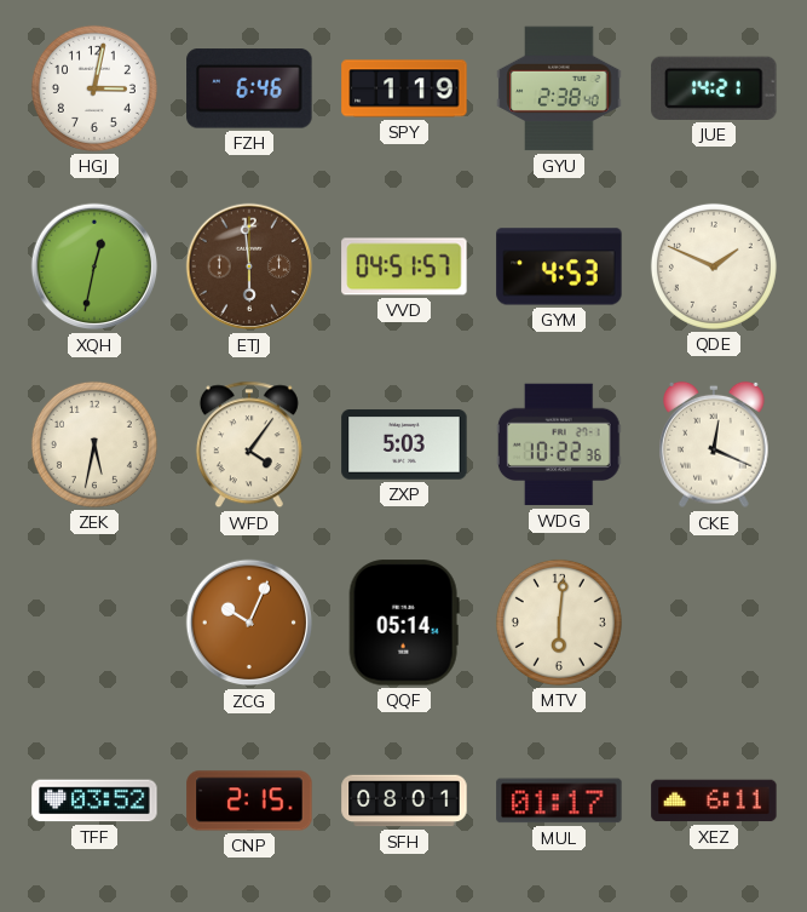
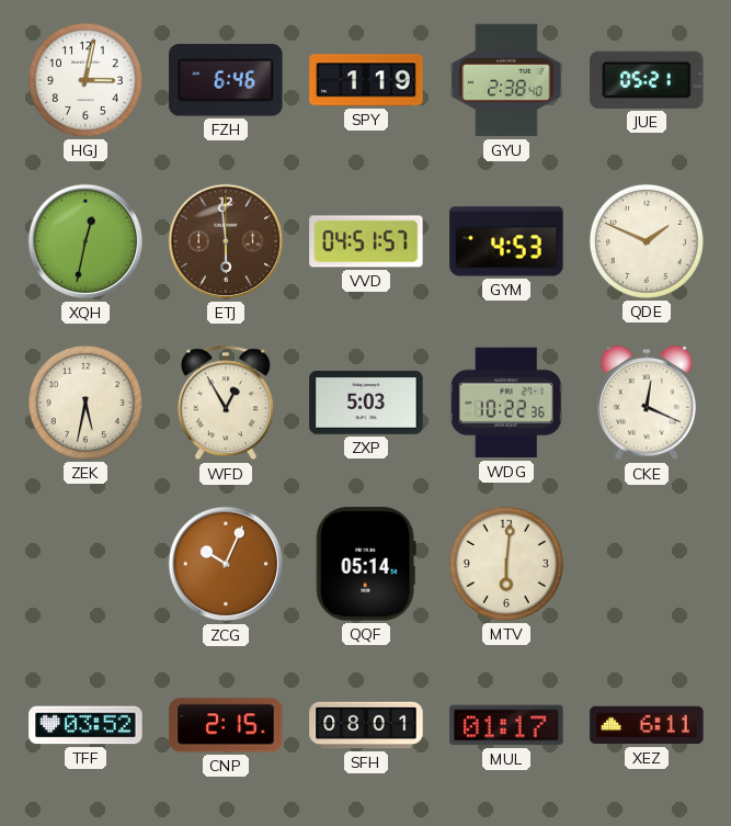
JUE: 14:21 -> 05:21 (647, 80)
WFD: 4:06 -> 12:55 (226, 403)
